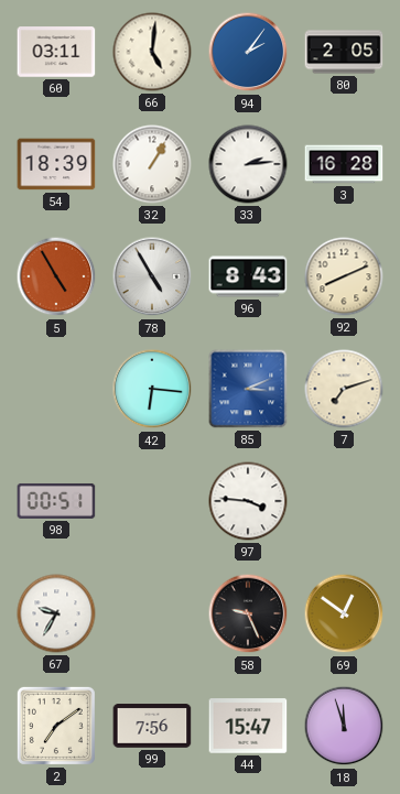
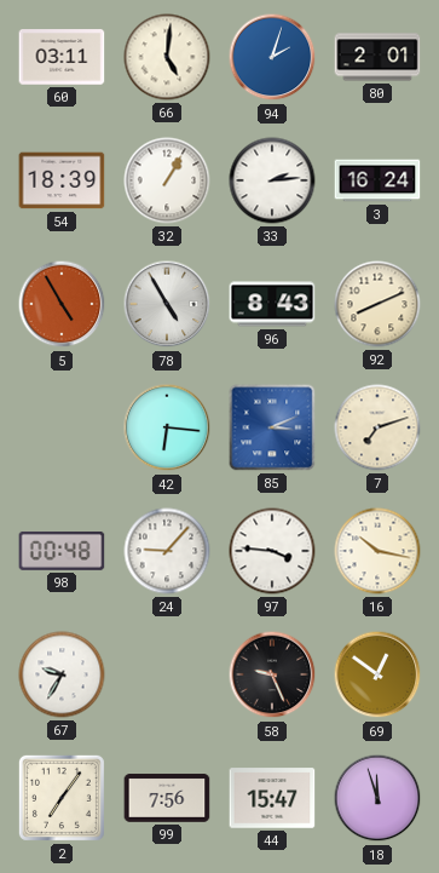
94: 2:06 -> 2:03 (272, 57)
80: 2:05 -> 2:01 (377, 57)
3: 16:28 -> 16:24 (377, 180)
98: 00:51 -> 00:48 (62, 551)
24: none -> 9:07 (167, 551)
16: none -> 10:17 (377, 551)
2: 7:09 -> 7:06 (62, 798)
